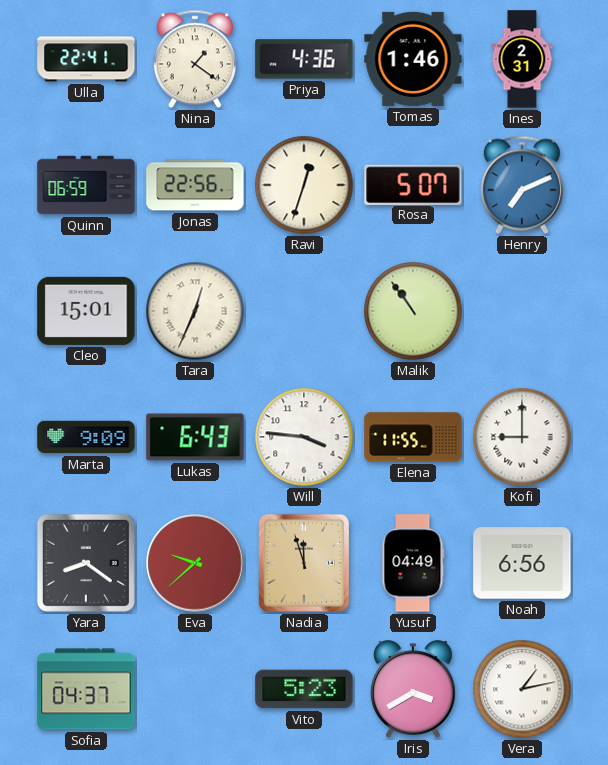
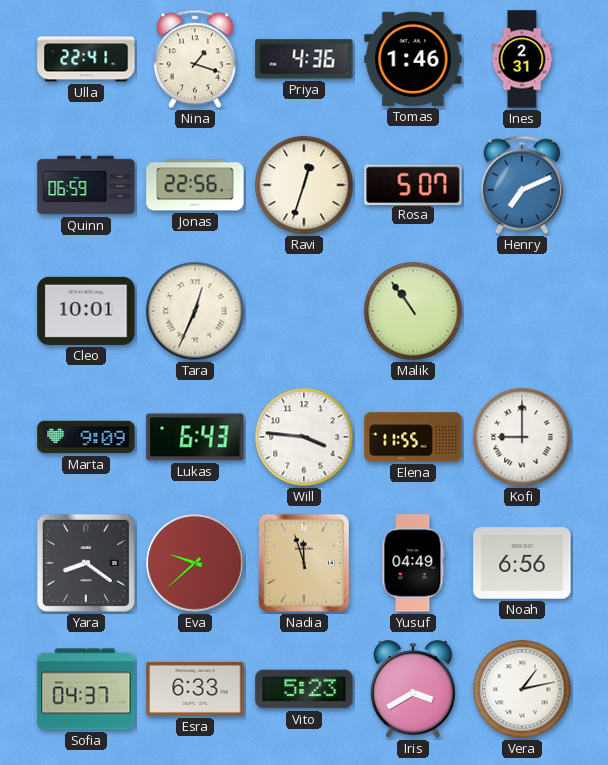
Nina: 1:21 -> 1:18 (195, 59)
Cleo: 15:01 -> 10:01 (86, 311)
Esra: none -> 6:33 (195, 689)
